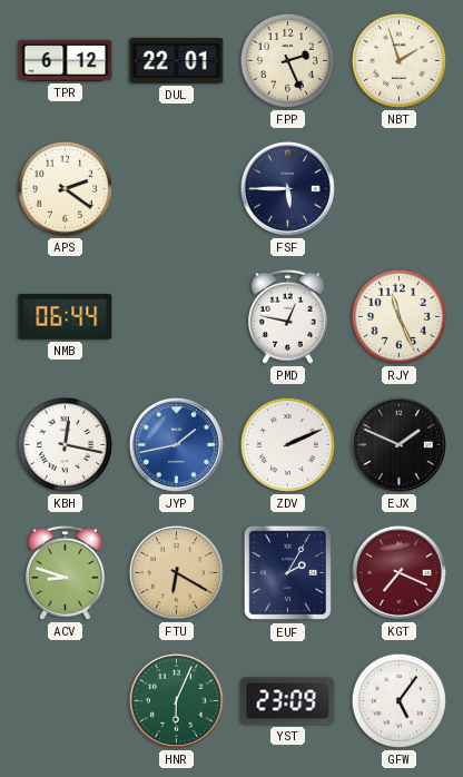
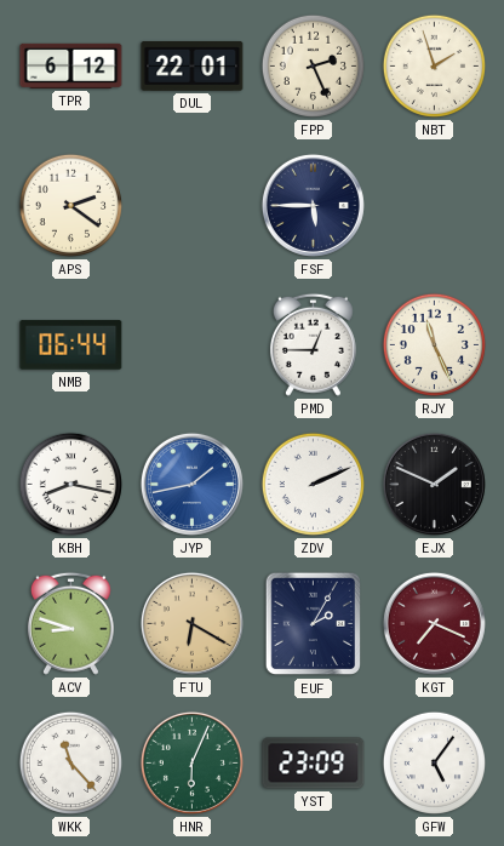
PMD: 12:47 -> 12:45 (313, 344)
KBH: 12:17 -> 8:17 (70, 484)
WKK: none -> 11:23 (70, 762)
